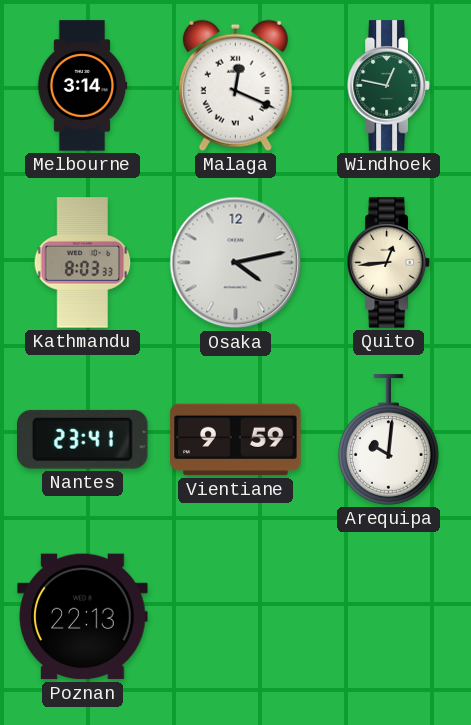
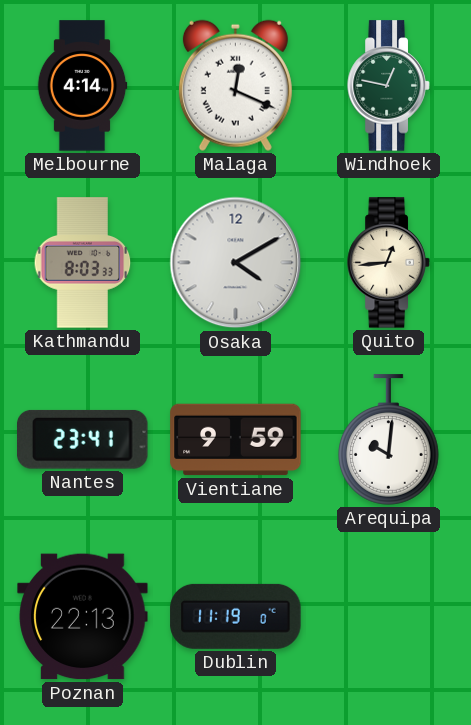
Melbourne: 3:14 -> 4:14 (82, 86)
Osaka: 4:13 -> 4:10 (236, 263)
Dublin: none -> 11:19 (236, 616)
